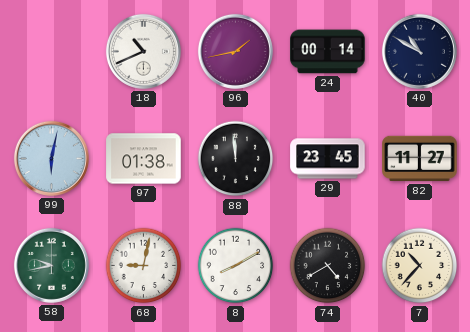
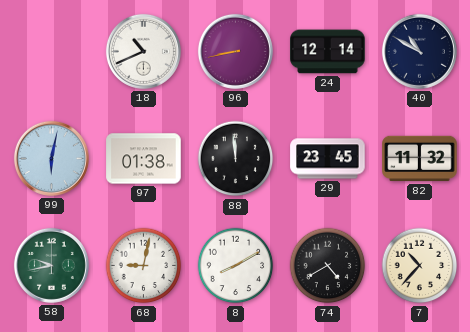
96: 1:43 -> 8:43 (235, 51)
24: 00:14 -> 12:14 (328, 52)
82: 11:27 -> 11:32 (420, 159)
